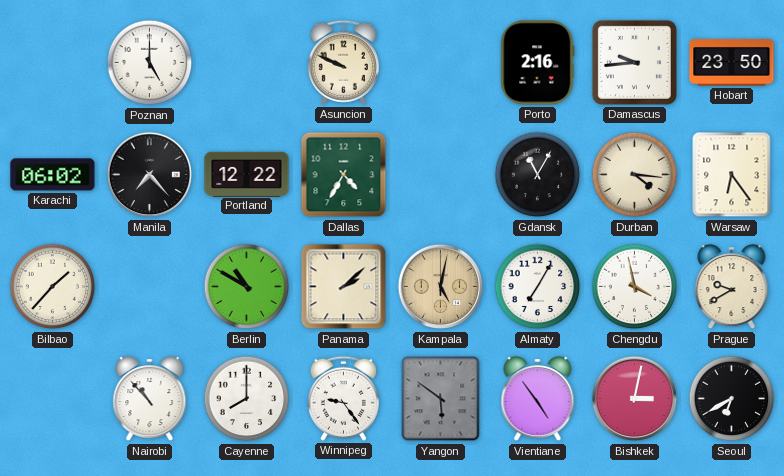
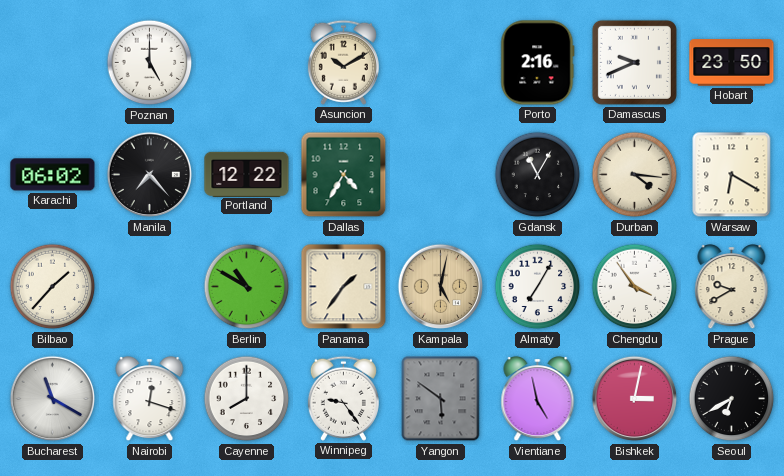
Asuncion: 9:49 -> 10:10 (343, 62)
Damascus: 9:44 -> 9:41 (634, 62)
Warsaw: 6:24 -> 6:20 (732, 175)
Panama: 2:08 -> 1:36 (344, 287)
Chengdu: 3:58 -> 3:54 (635, 287)
Bucharest: none -> 11:20 (53, 399)
Nairobi: 10:53 -> 12:18 (150, 400)
Vientiane: 4:54 -> 4:58 (538, 400)
